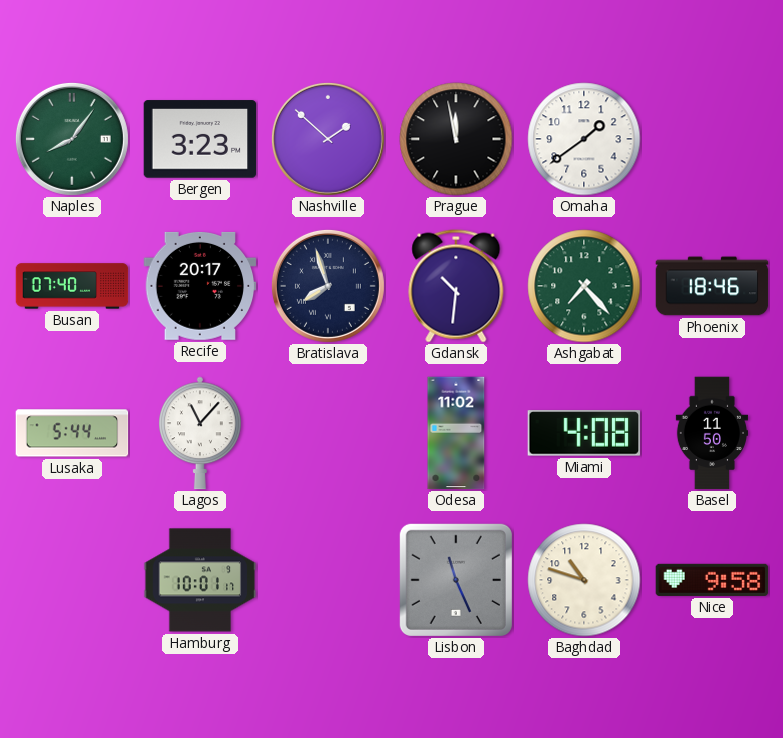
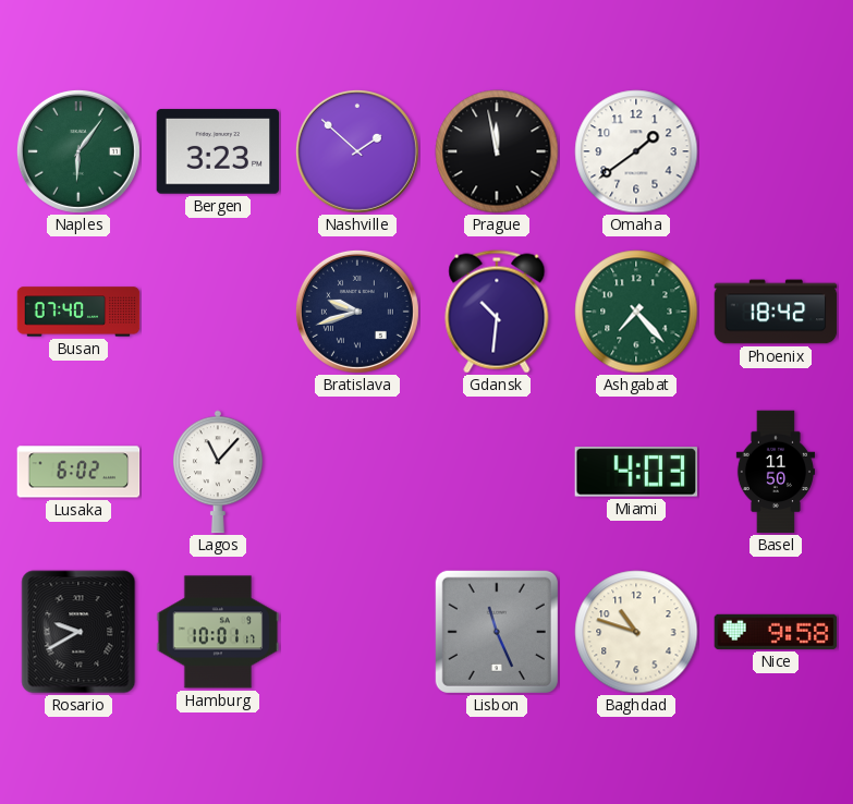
Naples: 8:06 -> 6:06 (78, 151)
Recife: 20:17 -> none (200, 286)
Bratislava: 7:57 -> 9:42 (357, 312)
Phoenix: 18:46 -> 18:42 (776, 312)
Lusaka: 5:44 -> 6:02 (78, 472)
Odesa: 11:02 -> none (456, 433)
Miami: 4:08 -> 4:03 (636, 472)
Rosario: none -> 9:40 (78, 632)
